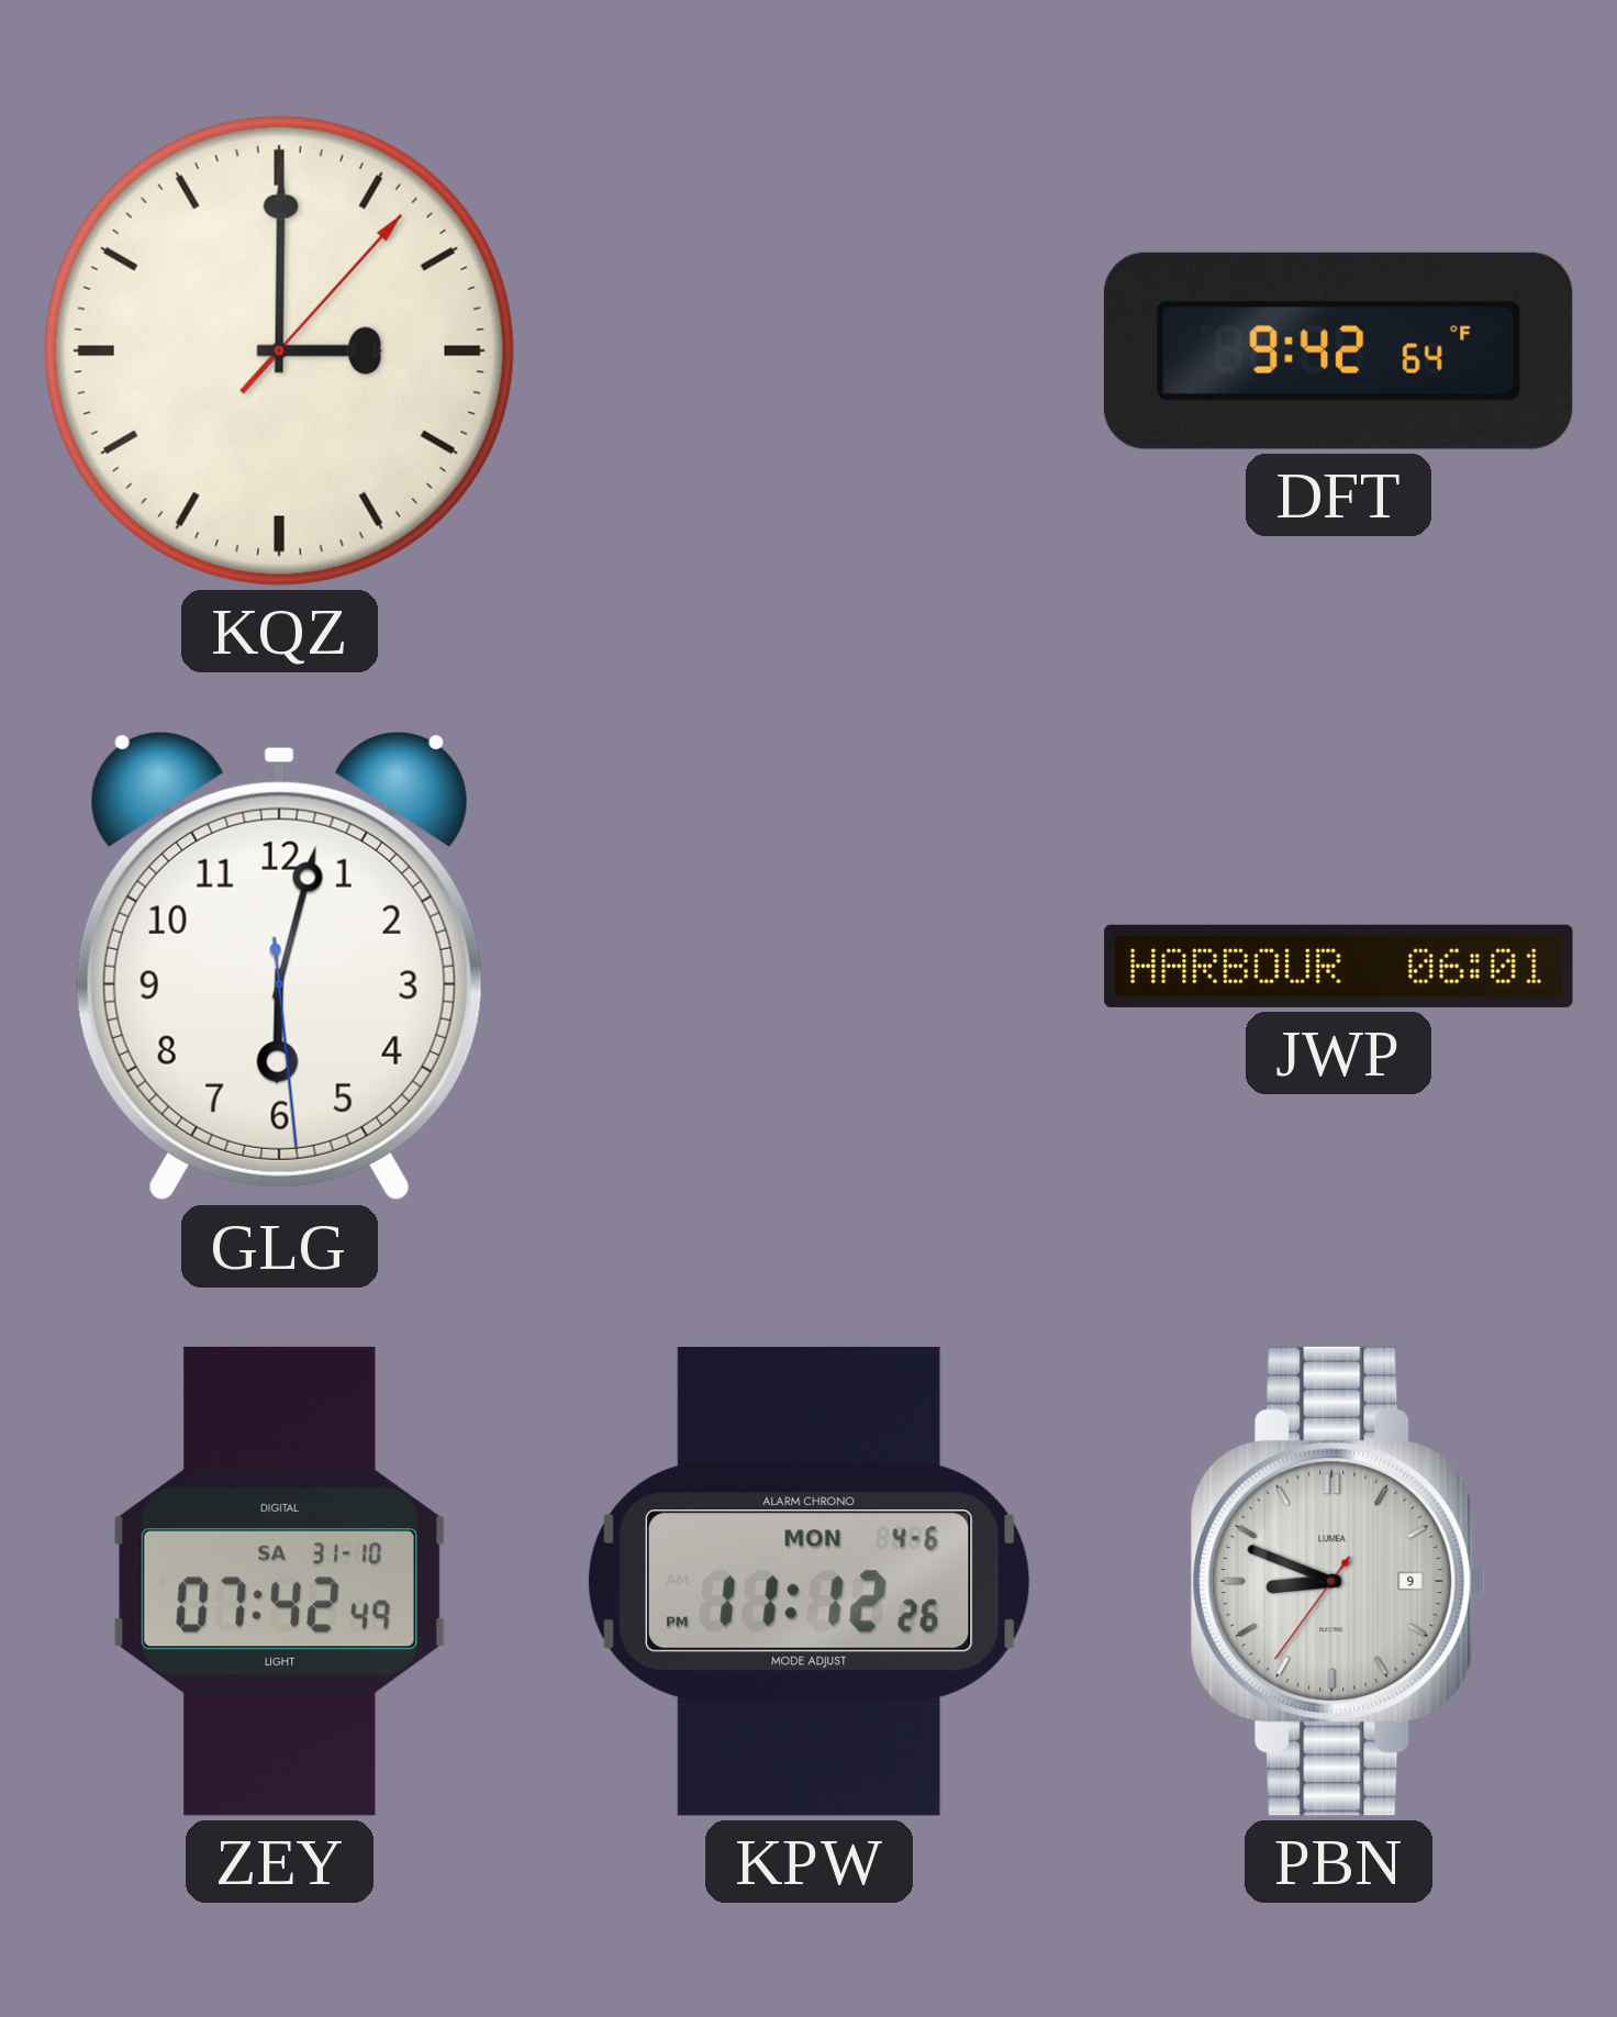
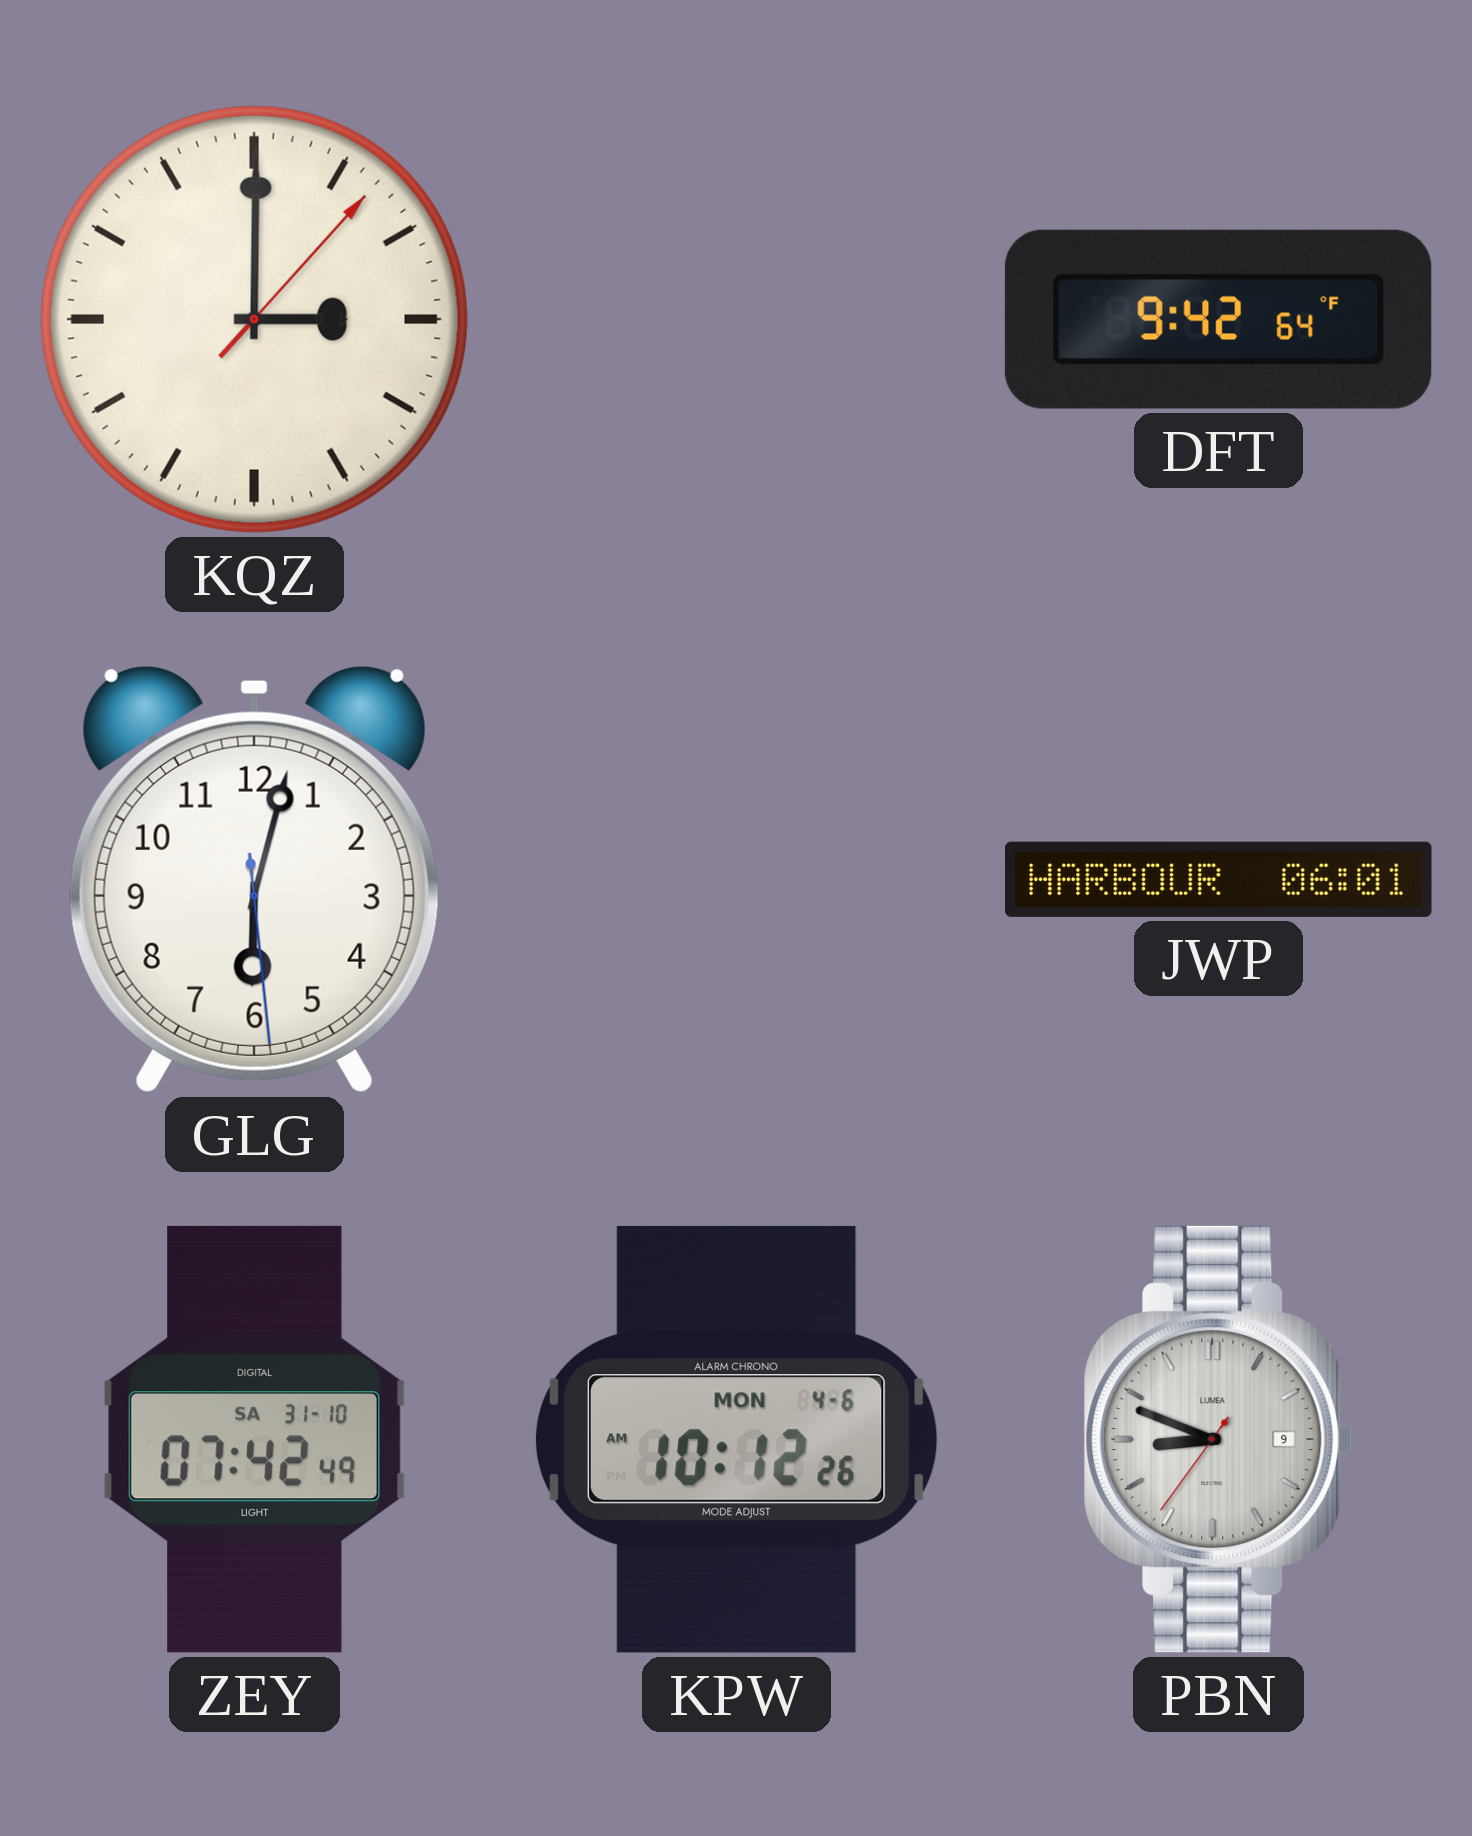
KPW: 11:12 -> 10:12 (736, 1439)
